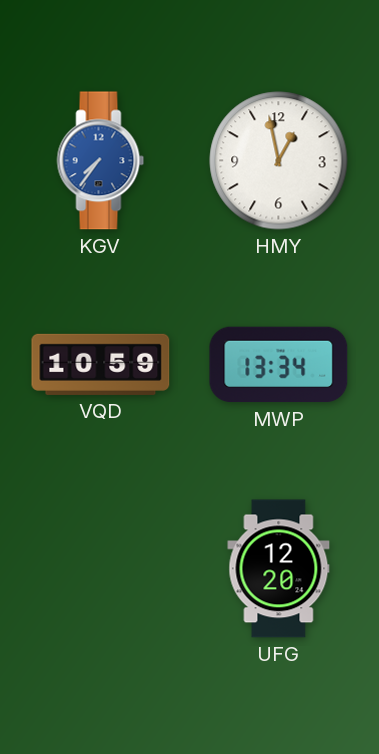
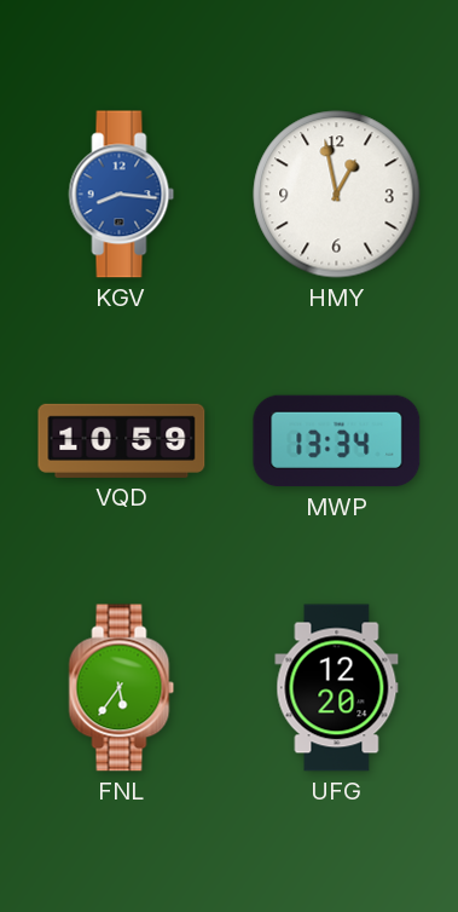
KGV: 7:36 -> 8:16 (122, 195)
FNL: none -> 5:36 (122, 688)
